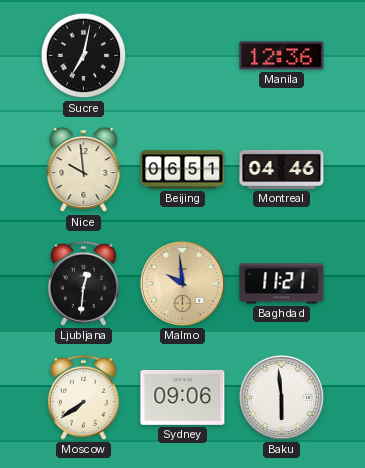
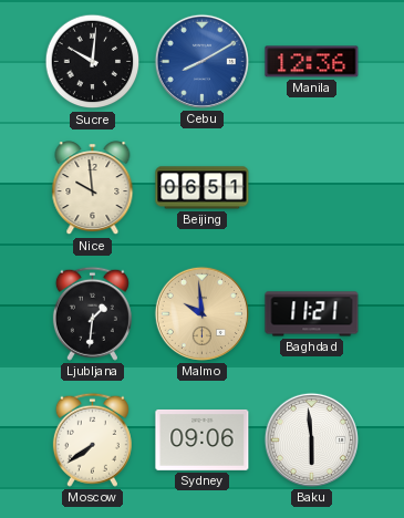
Sucre: 7:02 -> 10:01 (93, 62)
Cebu: none -> 8:10 (201, 61)
Montreal: 04:46 -> none (282, 169)
Ljubljana: 12:31 -> 1:31 (92, 313)
